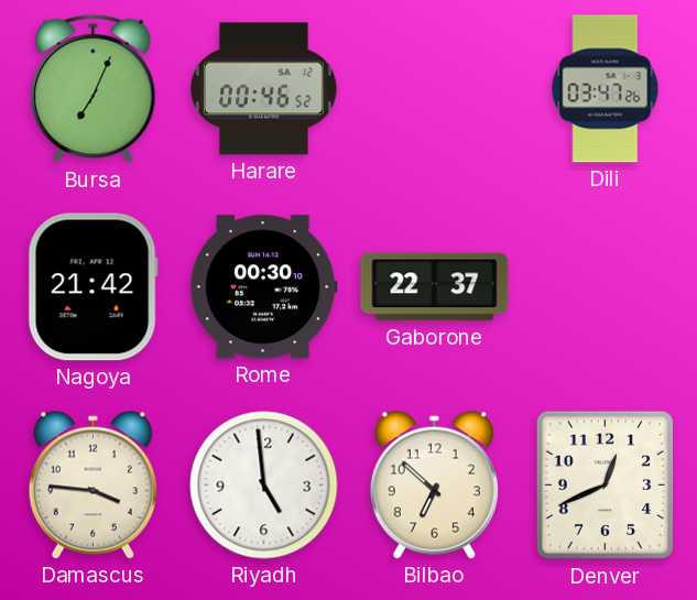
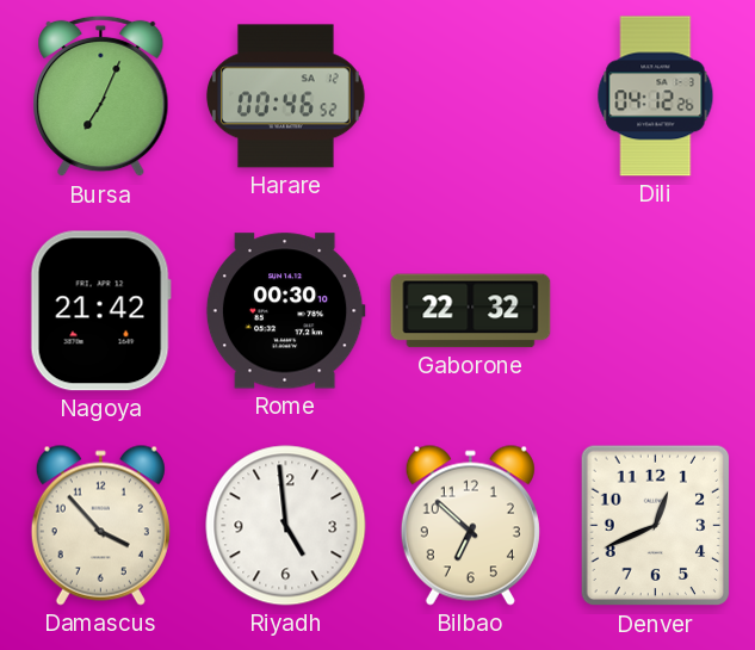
Dili: 03:47 -> 04:12 (656, 97)
Gaborone: 22:37 -> 22:32 (471, 311)
Damascus: 3:46 -> 3:53 (100, 525)
